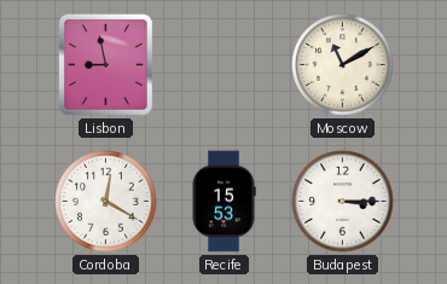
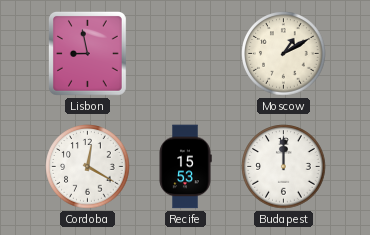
Moscow: 11:10 -> 1:10 (284, 54)
Budapest: 3:15 -> 12:00 (284, 167)
